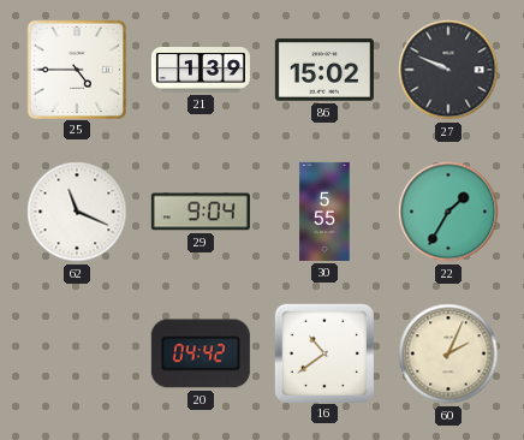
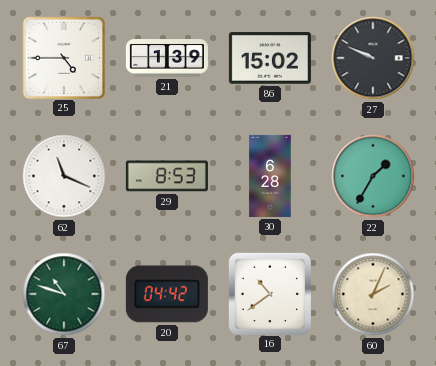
29: 9:04 -> 8:53 (167, 176)
30: 5:55 -> 6:28 (270, 176)
67: none -> 10:48 (64, 294)
